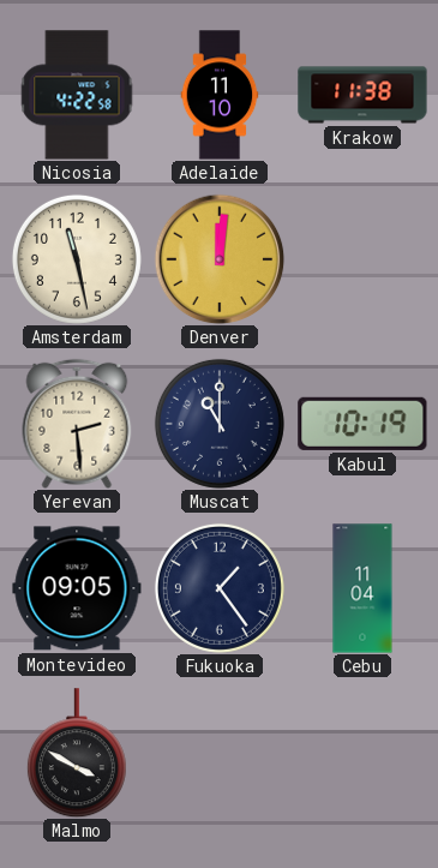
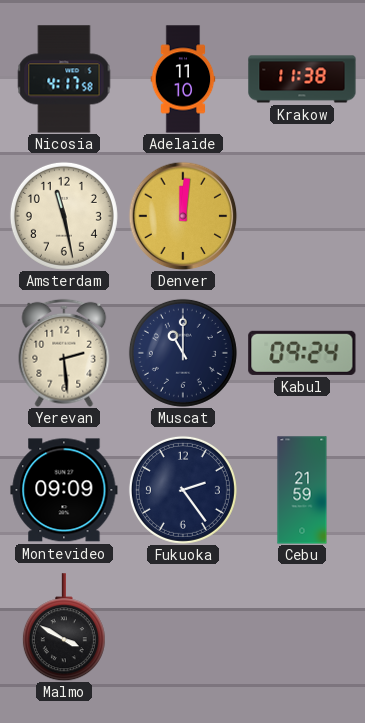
Nicosia: 4:22 -> 4:17 (64, 79)
Kabul: 10:19 -> 09:24 (302, 353)
Montevideo: 09:05 -> 09:09 (64, 490)
Fukuoka: 1:24 -> 2:24 (183, 490)
Cebu: 11:04 -> 21:59 (302, 490)
